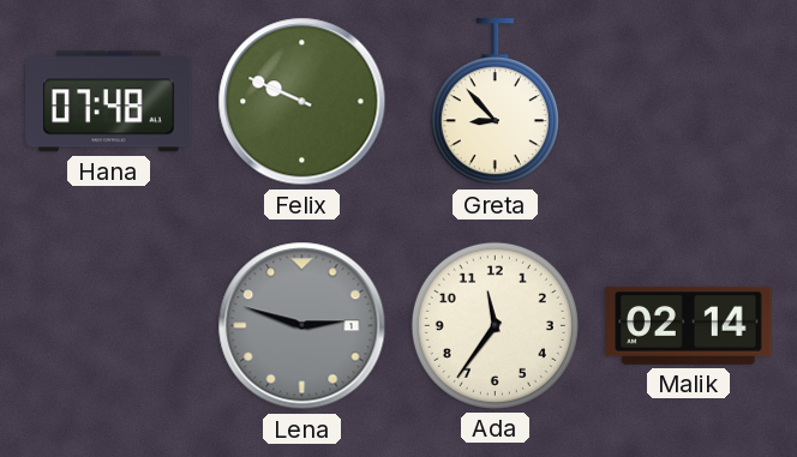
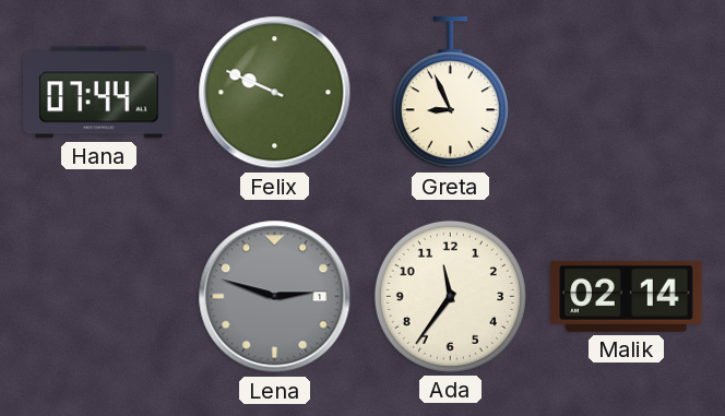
Hana: 07:48 -> 07:44 (99, 93)
Greta: 8:53 -> 8:56 (450, 93)
